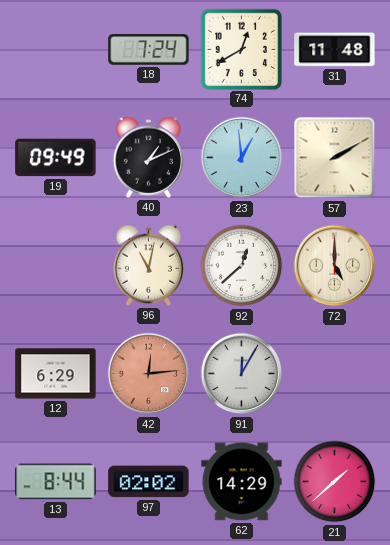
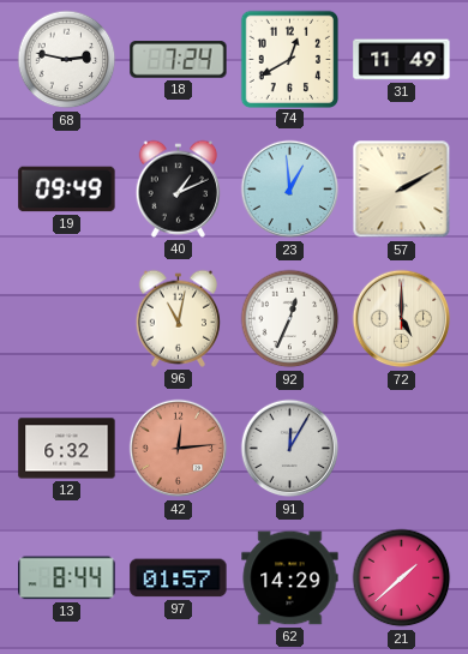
68: none -> 2:47 (67, 60)
31: 11:48 -> 11:49 (402, 60)
92: 12:38 -> 12:34 (290, 319)
12: 6:29 -> 6:32 (67, 449)
97: 02:02 -> 01:57 (179, 578)
